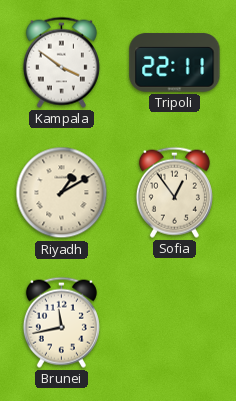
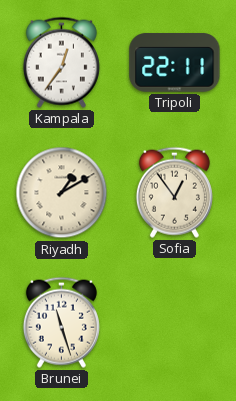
Kampala: 3:51 -> 12:36 (61, 62)
Brunei: 11:43 -> 11:27 (61, 322)
